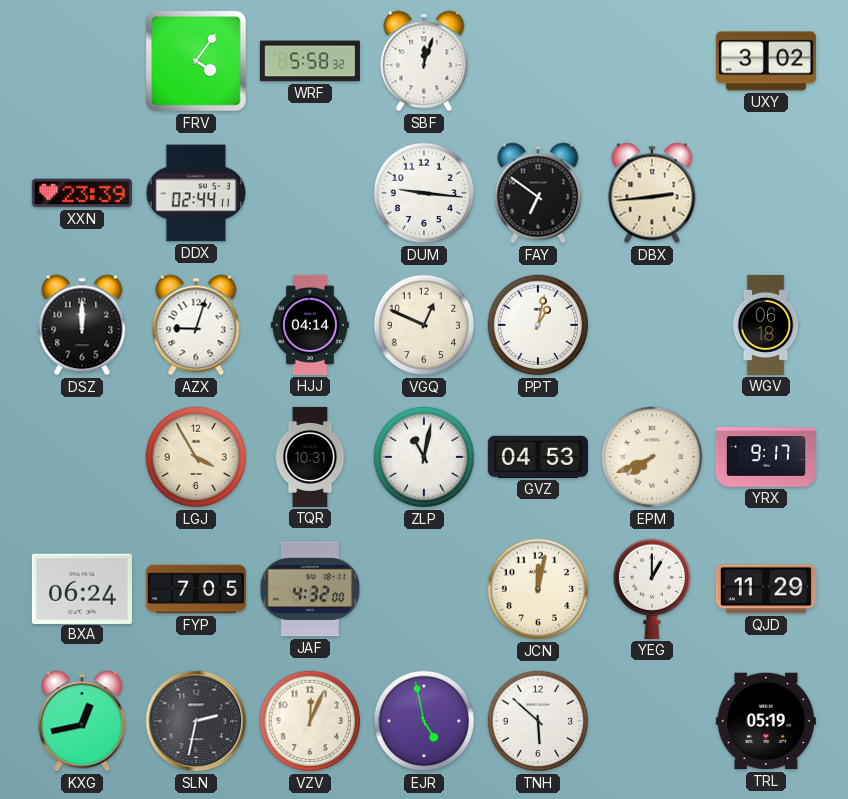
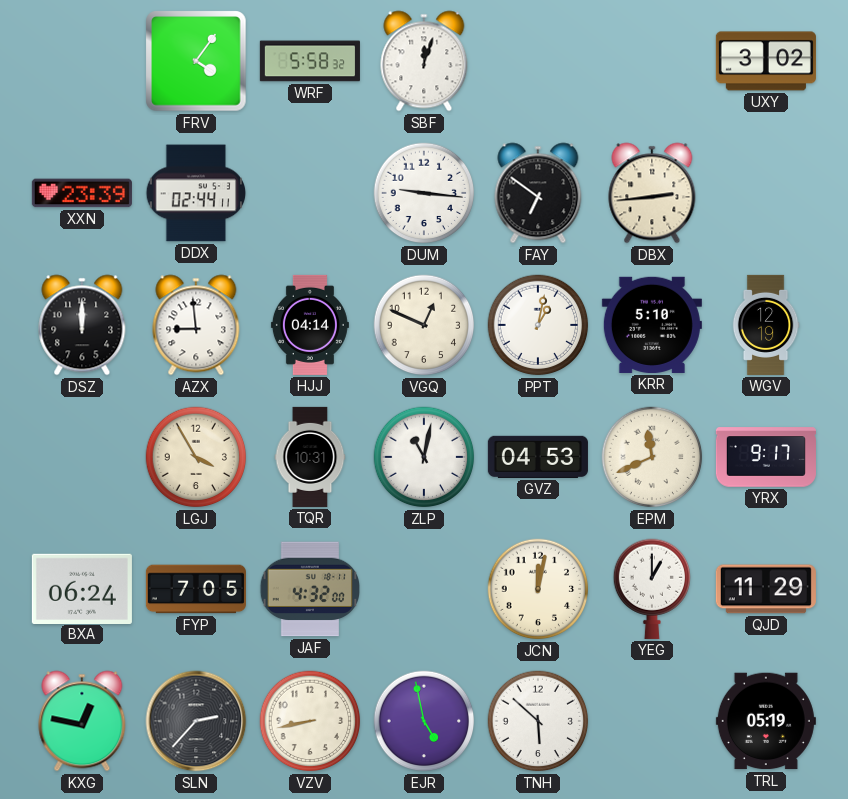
AZX: 9:03 -> 8:59 (196, 325)
KRR: none -> 5:10 (652, 325)
WGV: 06:18 -> 12:19 (766, 325)
EPM: 7:41 -> 11:41 (652, 457)
KXG: 12:43 -> 12:47 (82, 721)
SLN: 2:32 -> 2:37 (196, 721)
VZV: 12:04 -> 8:43 (310, 721)
